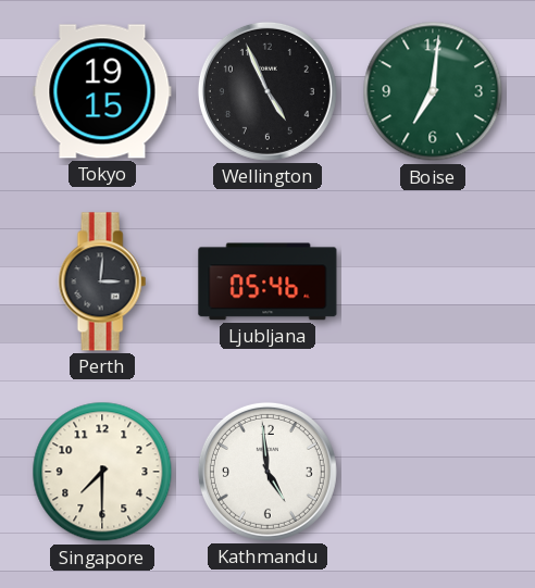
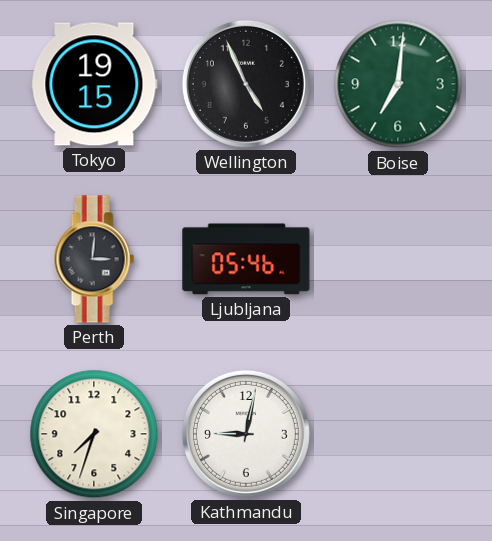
Singapore: 7:30 -> 7:33 (94, 434)
Kathmandu: 4:59 -> 9:02 (246, 434)
